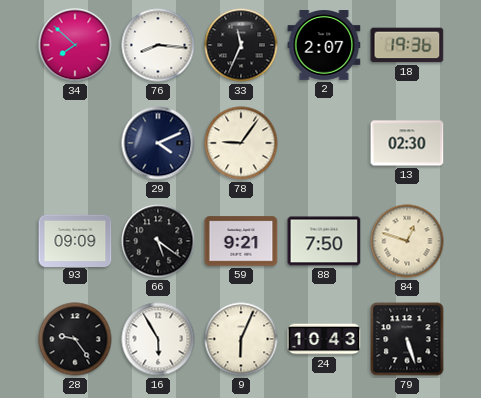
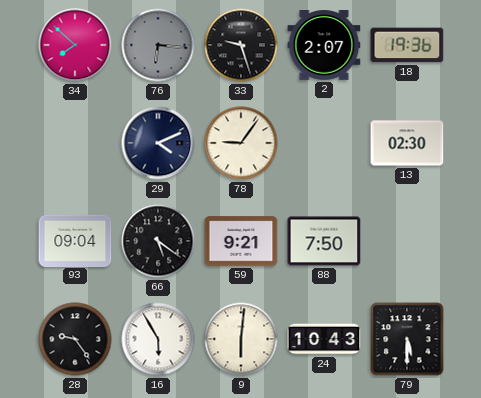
76: 8:16 -> 6:16 (158, 45)
76 dial: white -> grey (158, 45)
33: 11:34 -> 9:27 (241, 45)
93: 09:09 -> 09:04 (75, 240)
84: 12:48 -> none (407, 241)
9: 6:04 -> 6:01 (241, 339)
79: 5:27 -> 5:30 (407, 339)
